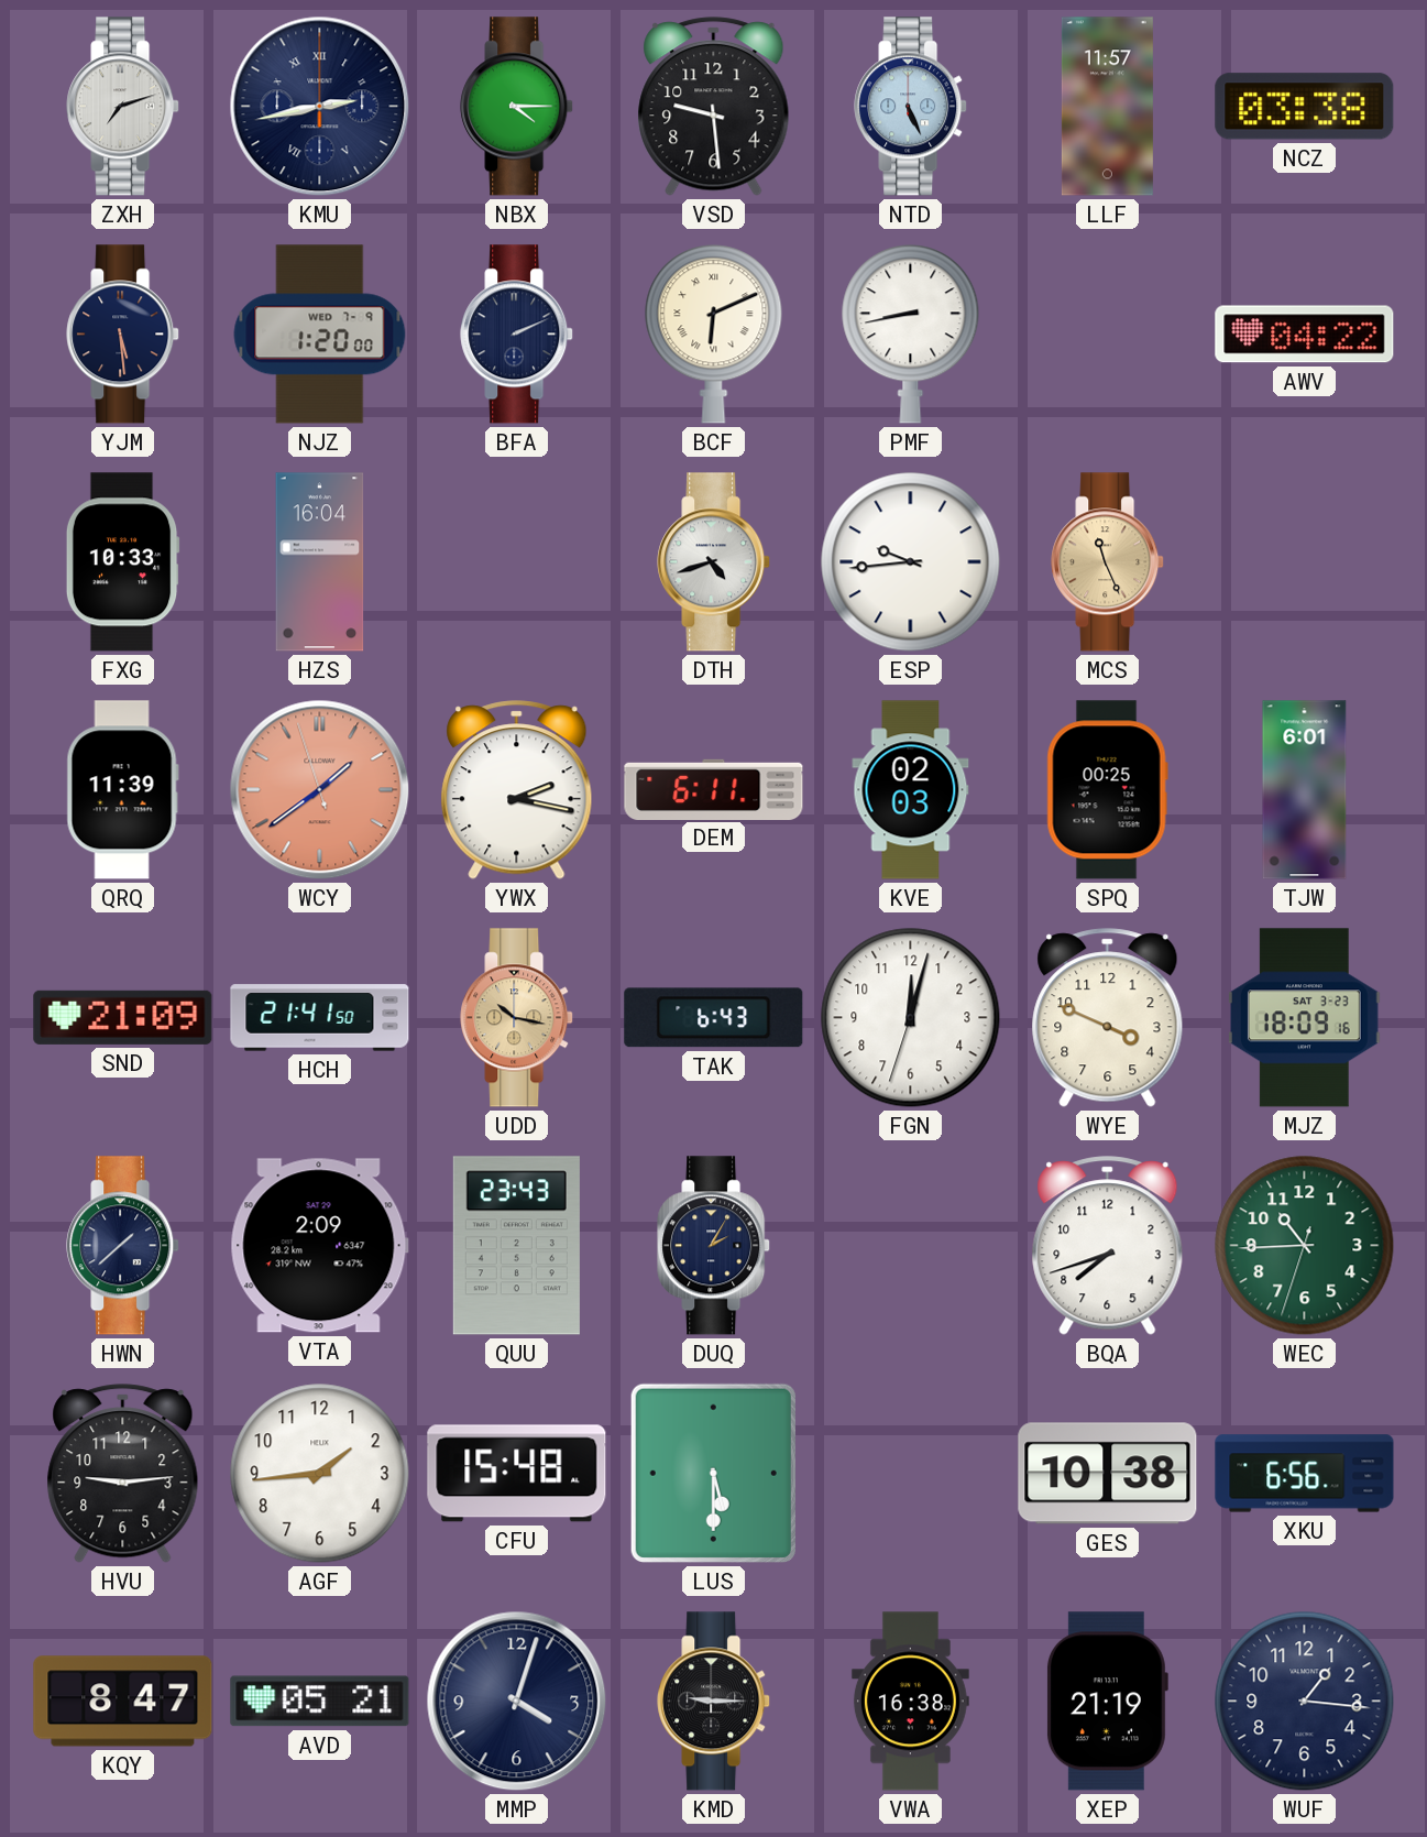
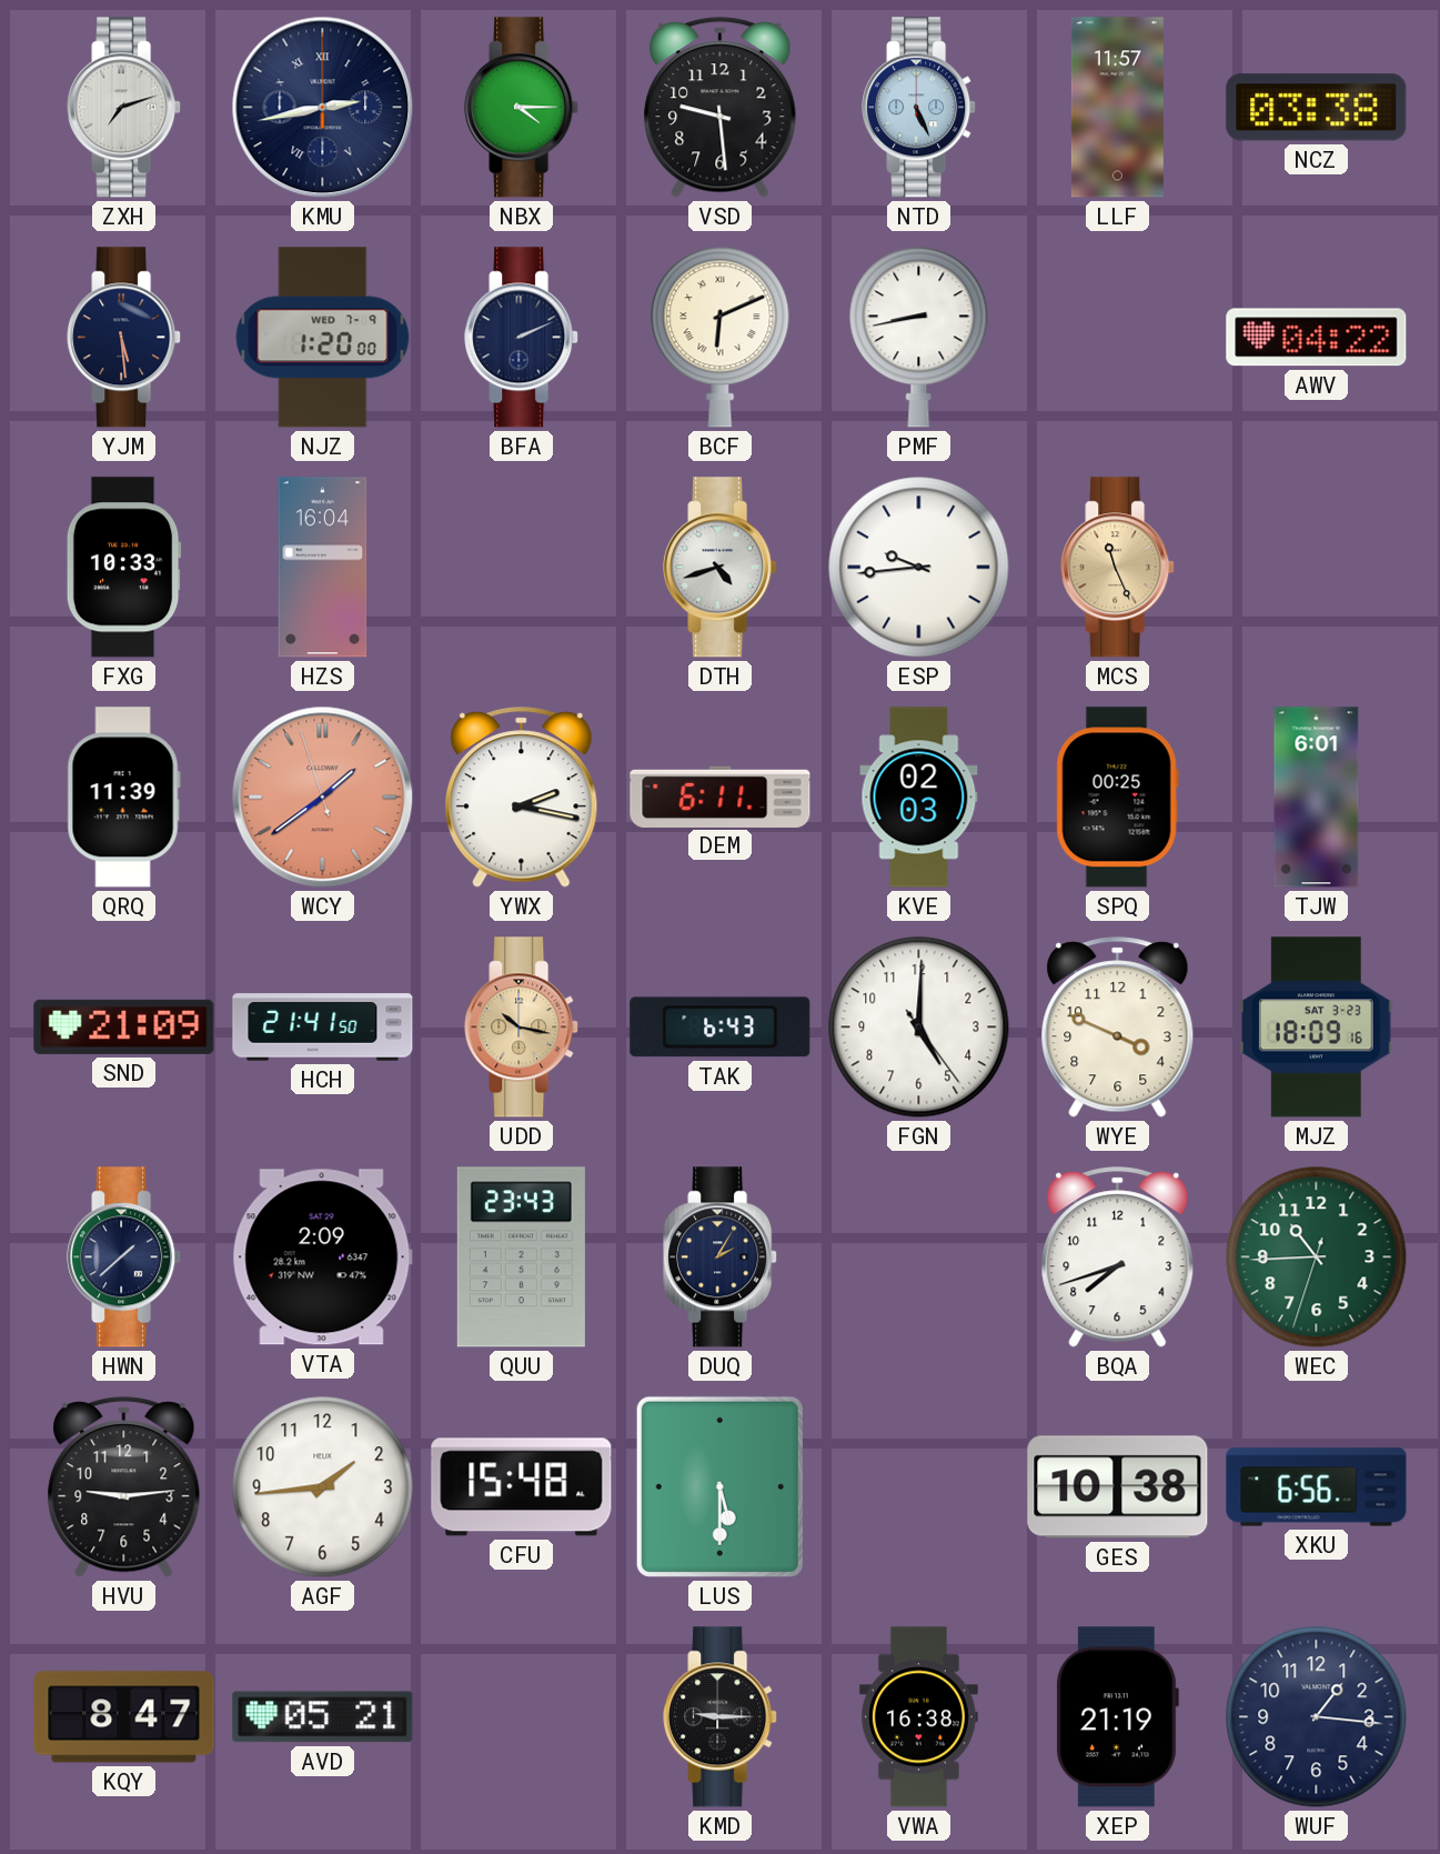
FGN: 12:02 -> 5:00 (919, 1028)
MMP: 4:03 -> none (517, 1702)
